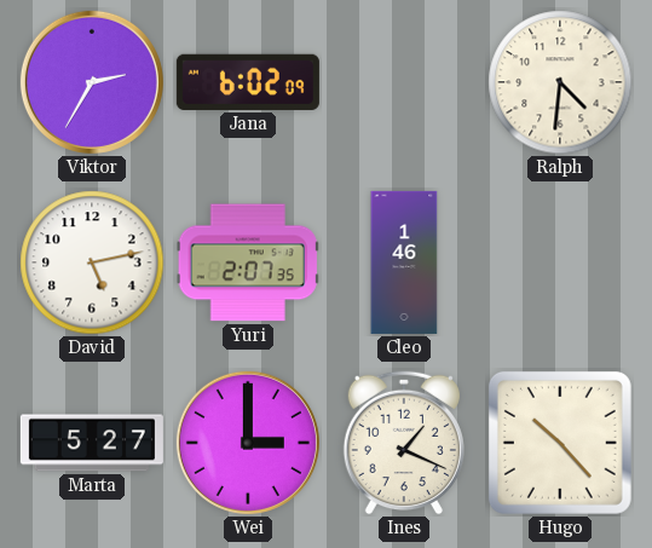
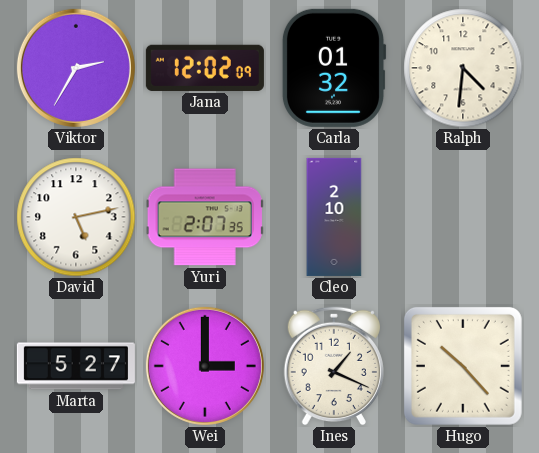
Jana: 6:02 -> 12:02 (205, 68)
Carla: none -> 01:32 (334, 68)
Cleo: 1:46 -> 2:10 (334, 217)
